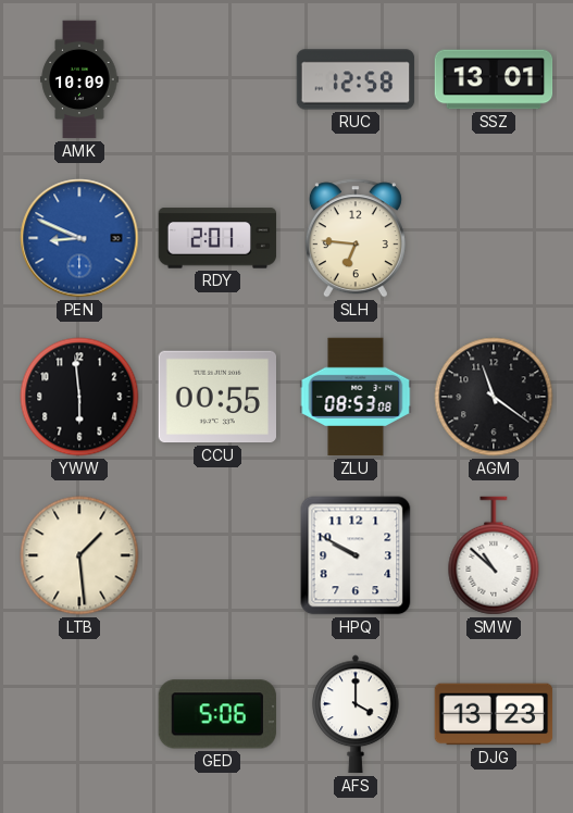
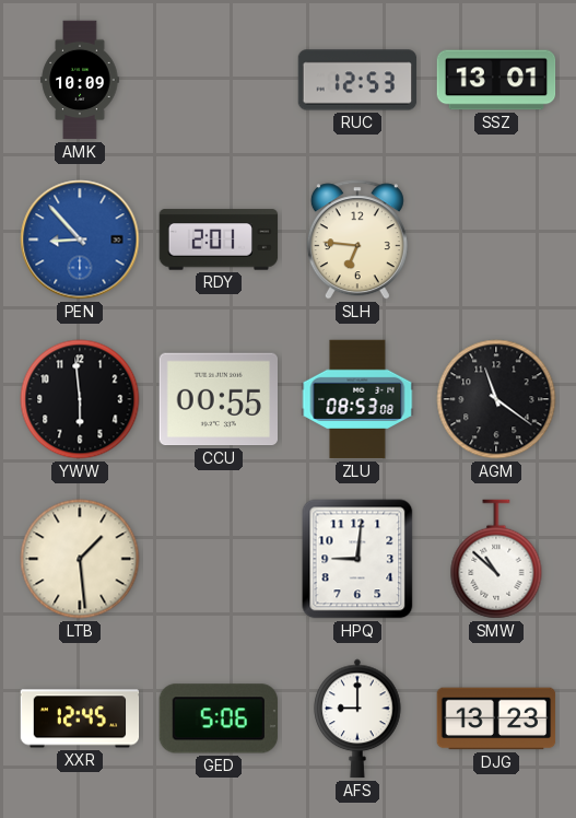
RUC: 12:58 -> 12:53 (357, 80)
PEN: 8:49 -> 8:53 (80, 239)
HPQ: 9:50 -> 9:01 (357, 559)
XXR: none -> 12:45 (80, 718)
AFS: 4:00 -> 9:00 (357, 718)
